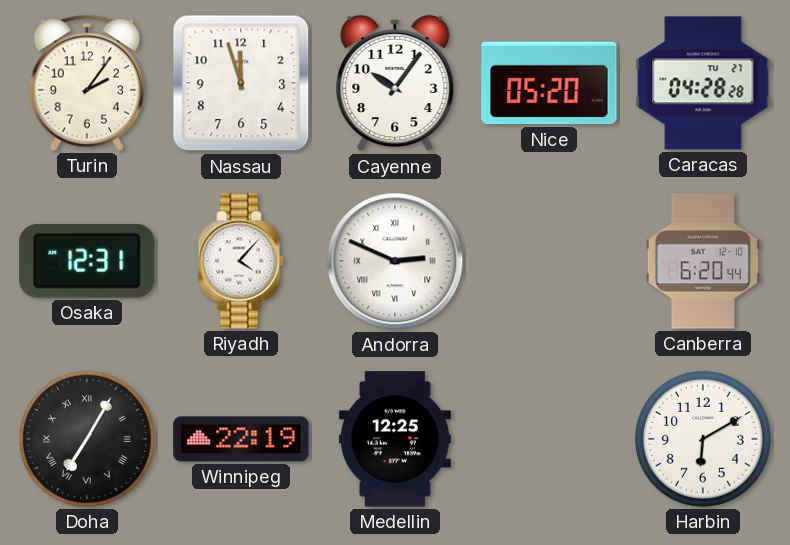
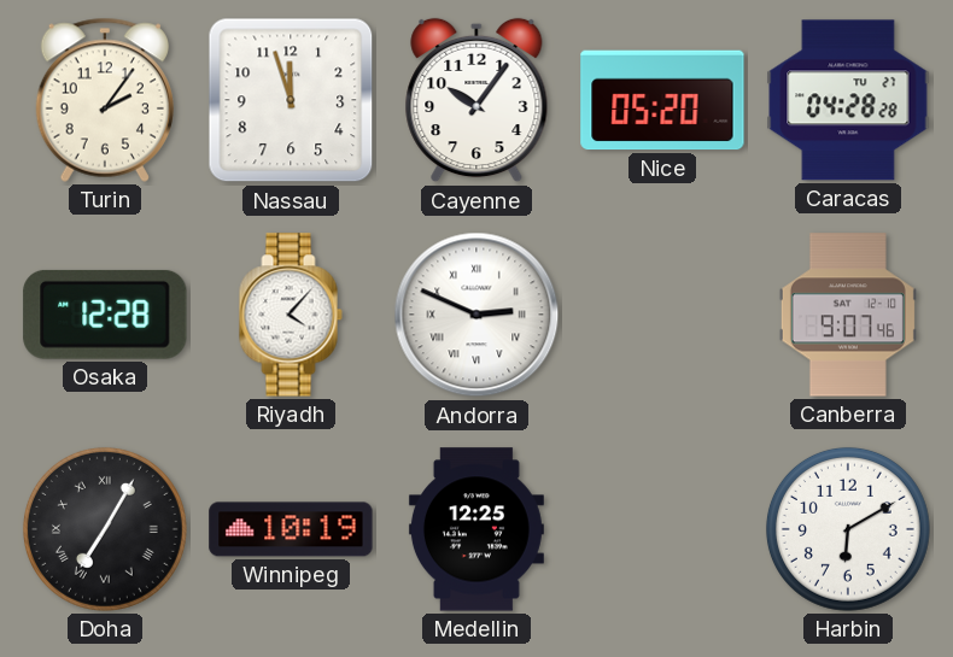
Osaka: 12:31 -> 12:28 (105, 315)
Canberra: 6:20 -> 9:07 (848, 315)
Winnipeg: 22:19 -> 10:19 (291, 529)
